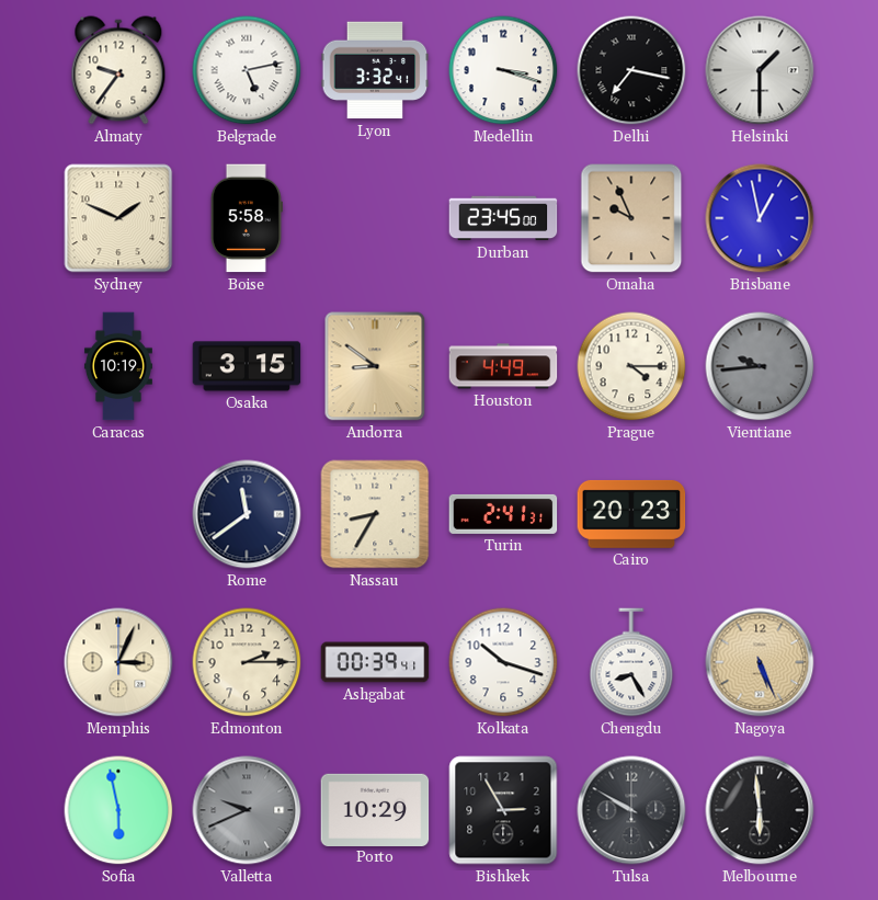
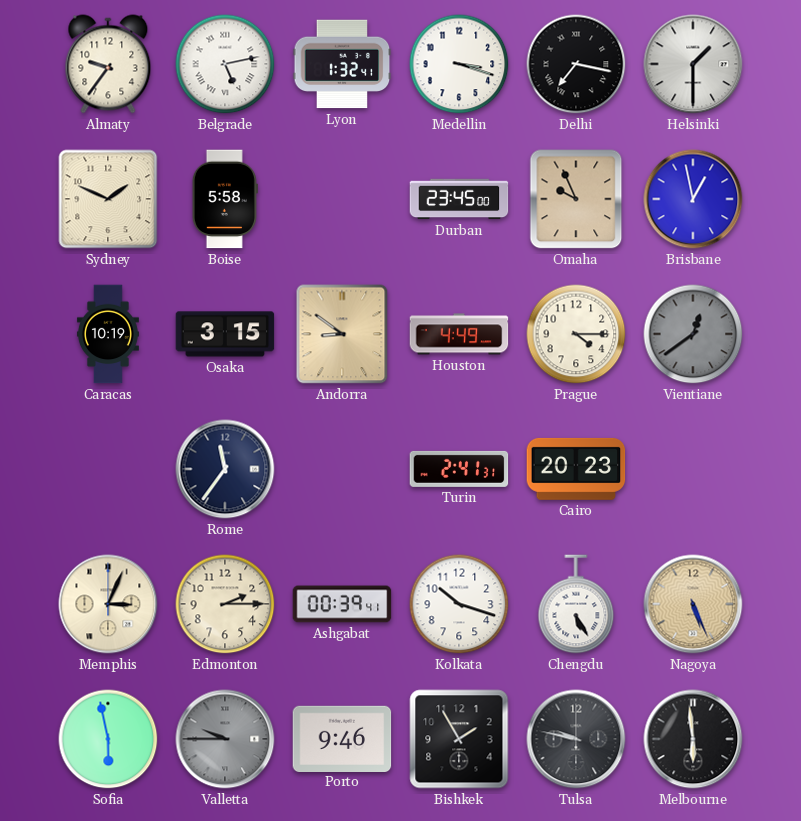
Lyon: 3:32 -> 1:32 (342, 64)
Vientiane: 9:44 -> 12:39 (693, 334)
Rome: 11:39 -> 11:36 (225, 469)
Nassau: 8:35 -> none (375, 514)
Chengdu: 8:25 -> 5:25 (576, 604)
Valletta: 9:41 -> 9:45 (225, 739)
Porto: 10:29 -> 9:46 (342, 738)
Bishkek: 2:55 -> 1:55 (459, 739)
Tulsa: 9:50 -> 9:47 (576, 739)
